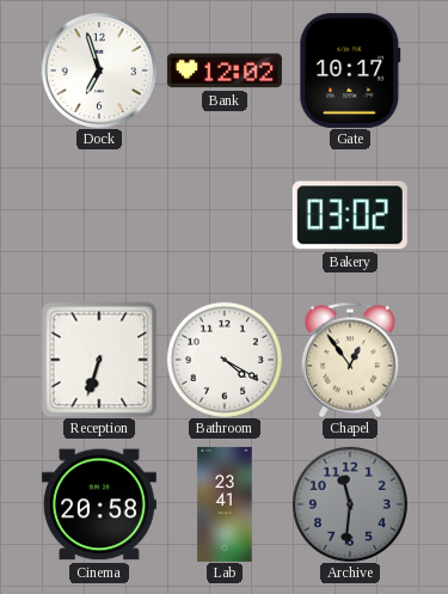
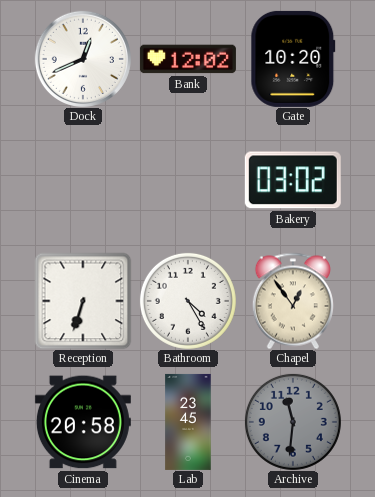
Dock: 6:57 -> 12:41 (83, 59)
Gate: 10:17 -> 10:20 (293, 59)
Bathroom: 4:20 -> 4:25 (188, 301)
Lab: 23:41 -> 23:45 (188, 422)
